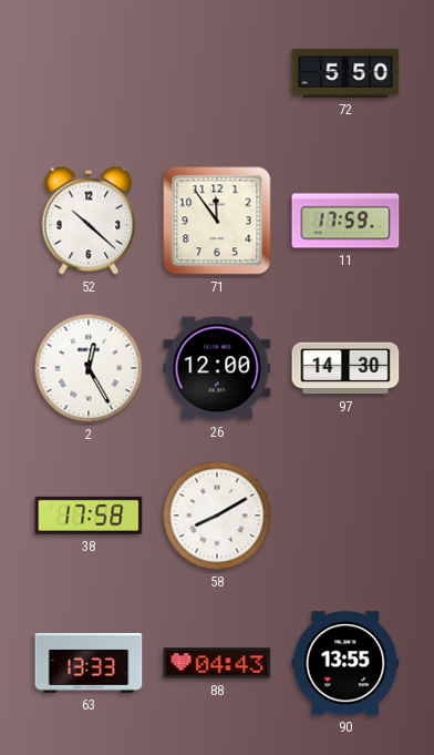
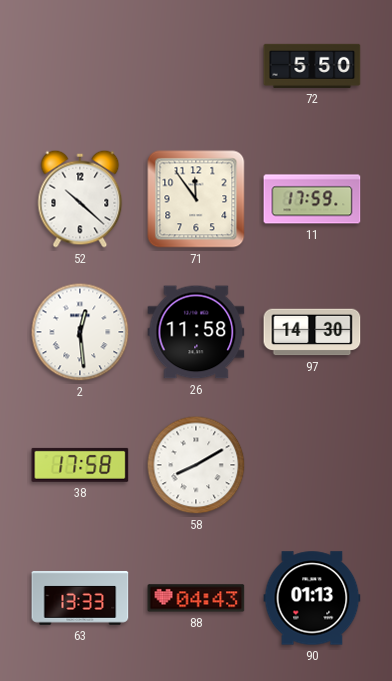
2: 12:25 -> 12:29 (80, 332)
26: 12:00 -> 11:58 (196, 332)
90: 13:55 -> 01:13 (312, 598)
